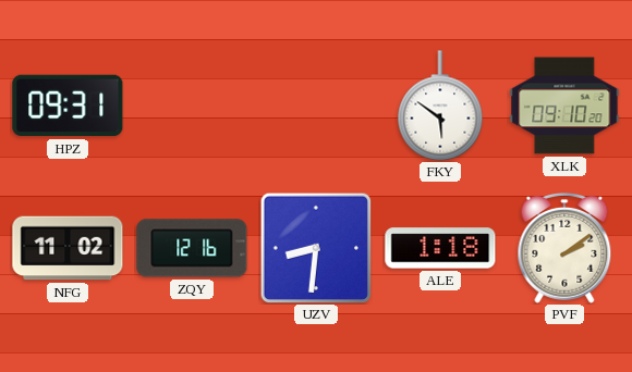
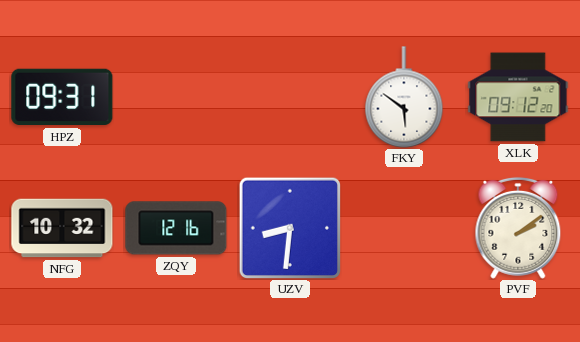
XLK: 09:10 -> 09:12 (518, 97)
NFG: 11:02 -> 10:32 (62, 228)
ALE: 1:18 -> none (440, 248)
